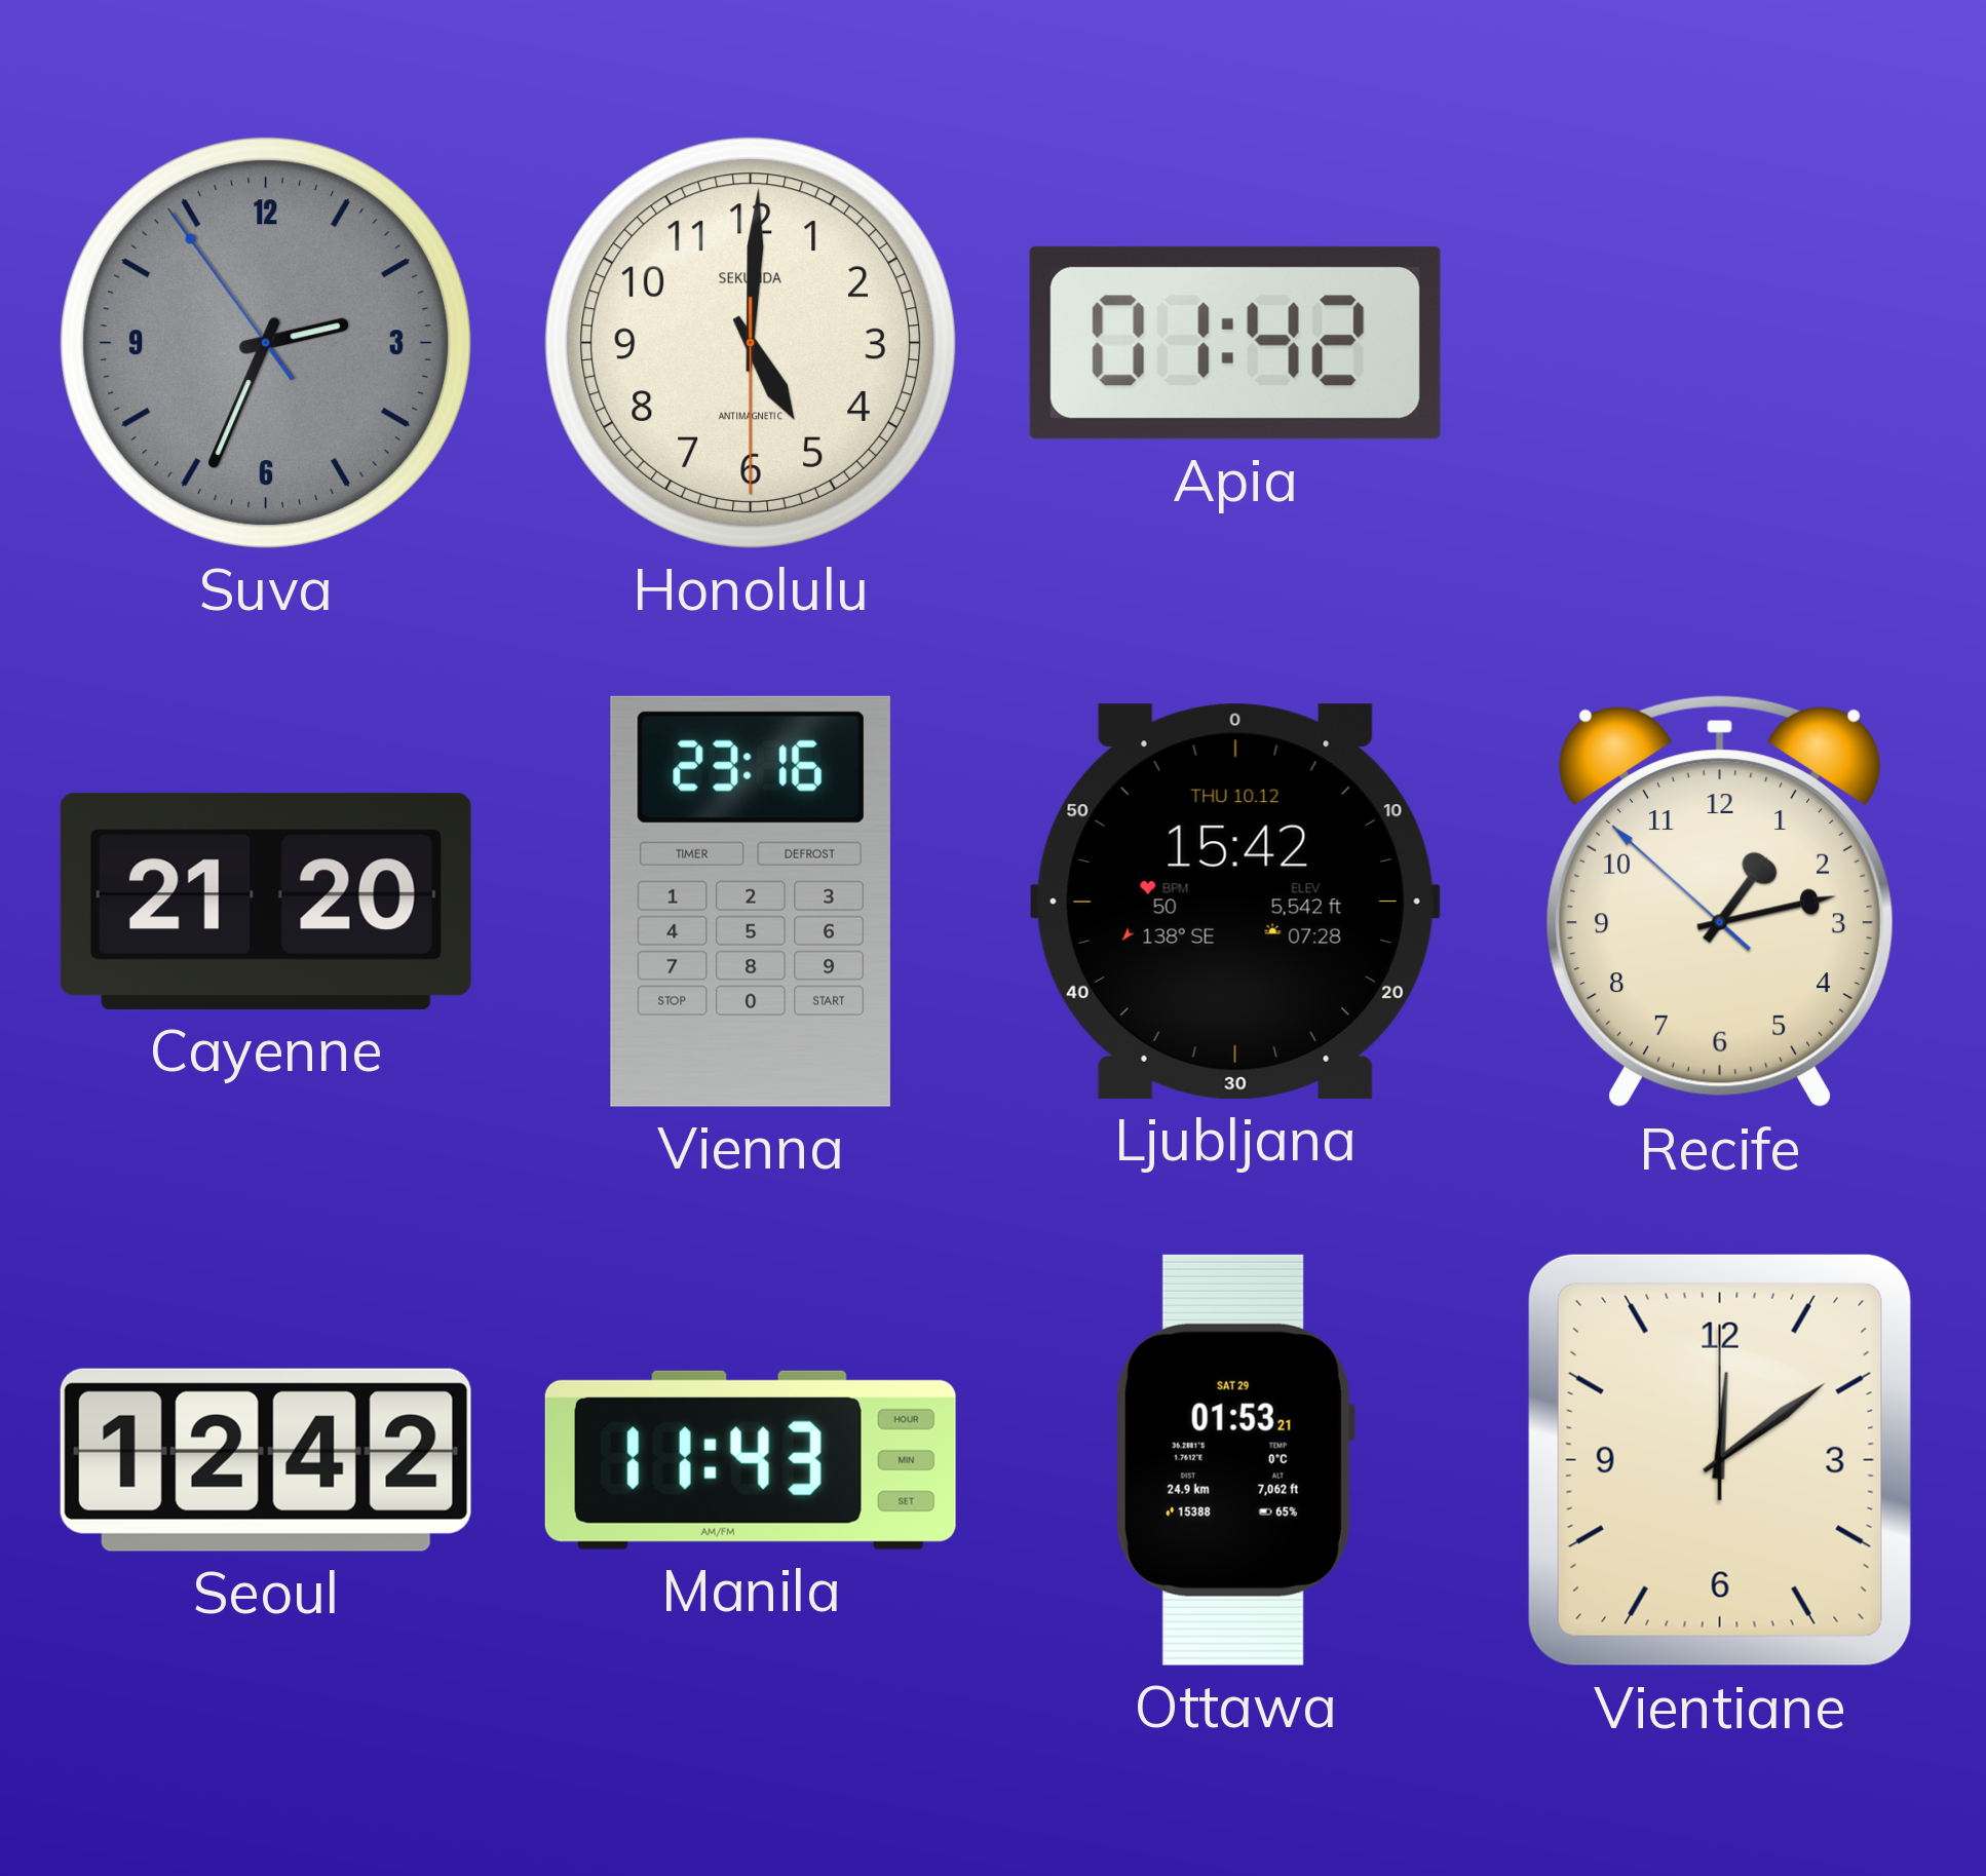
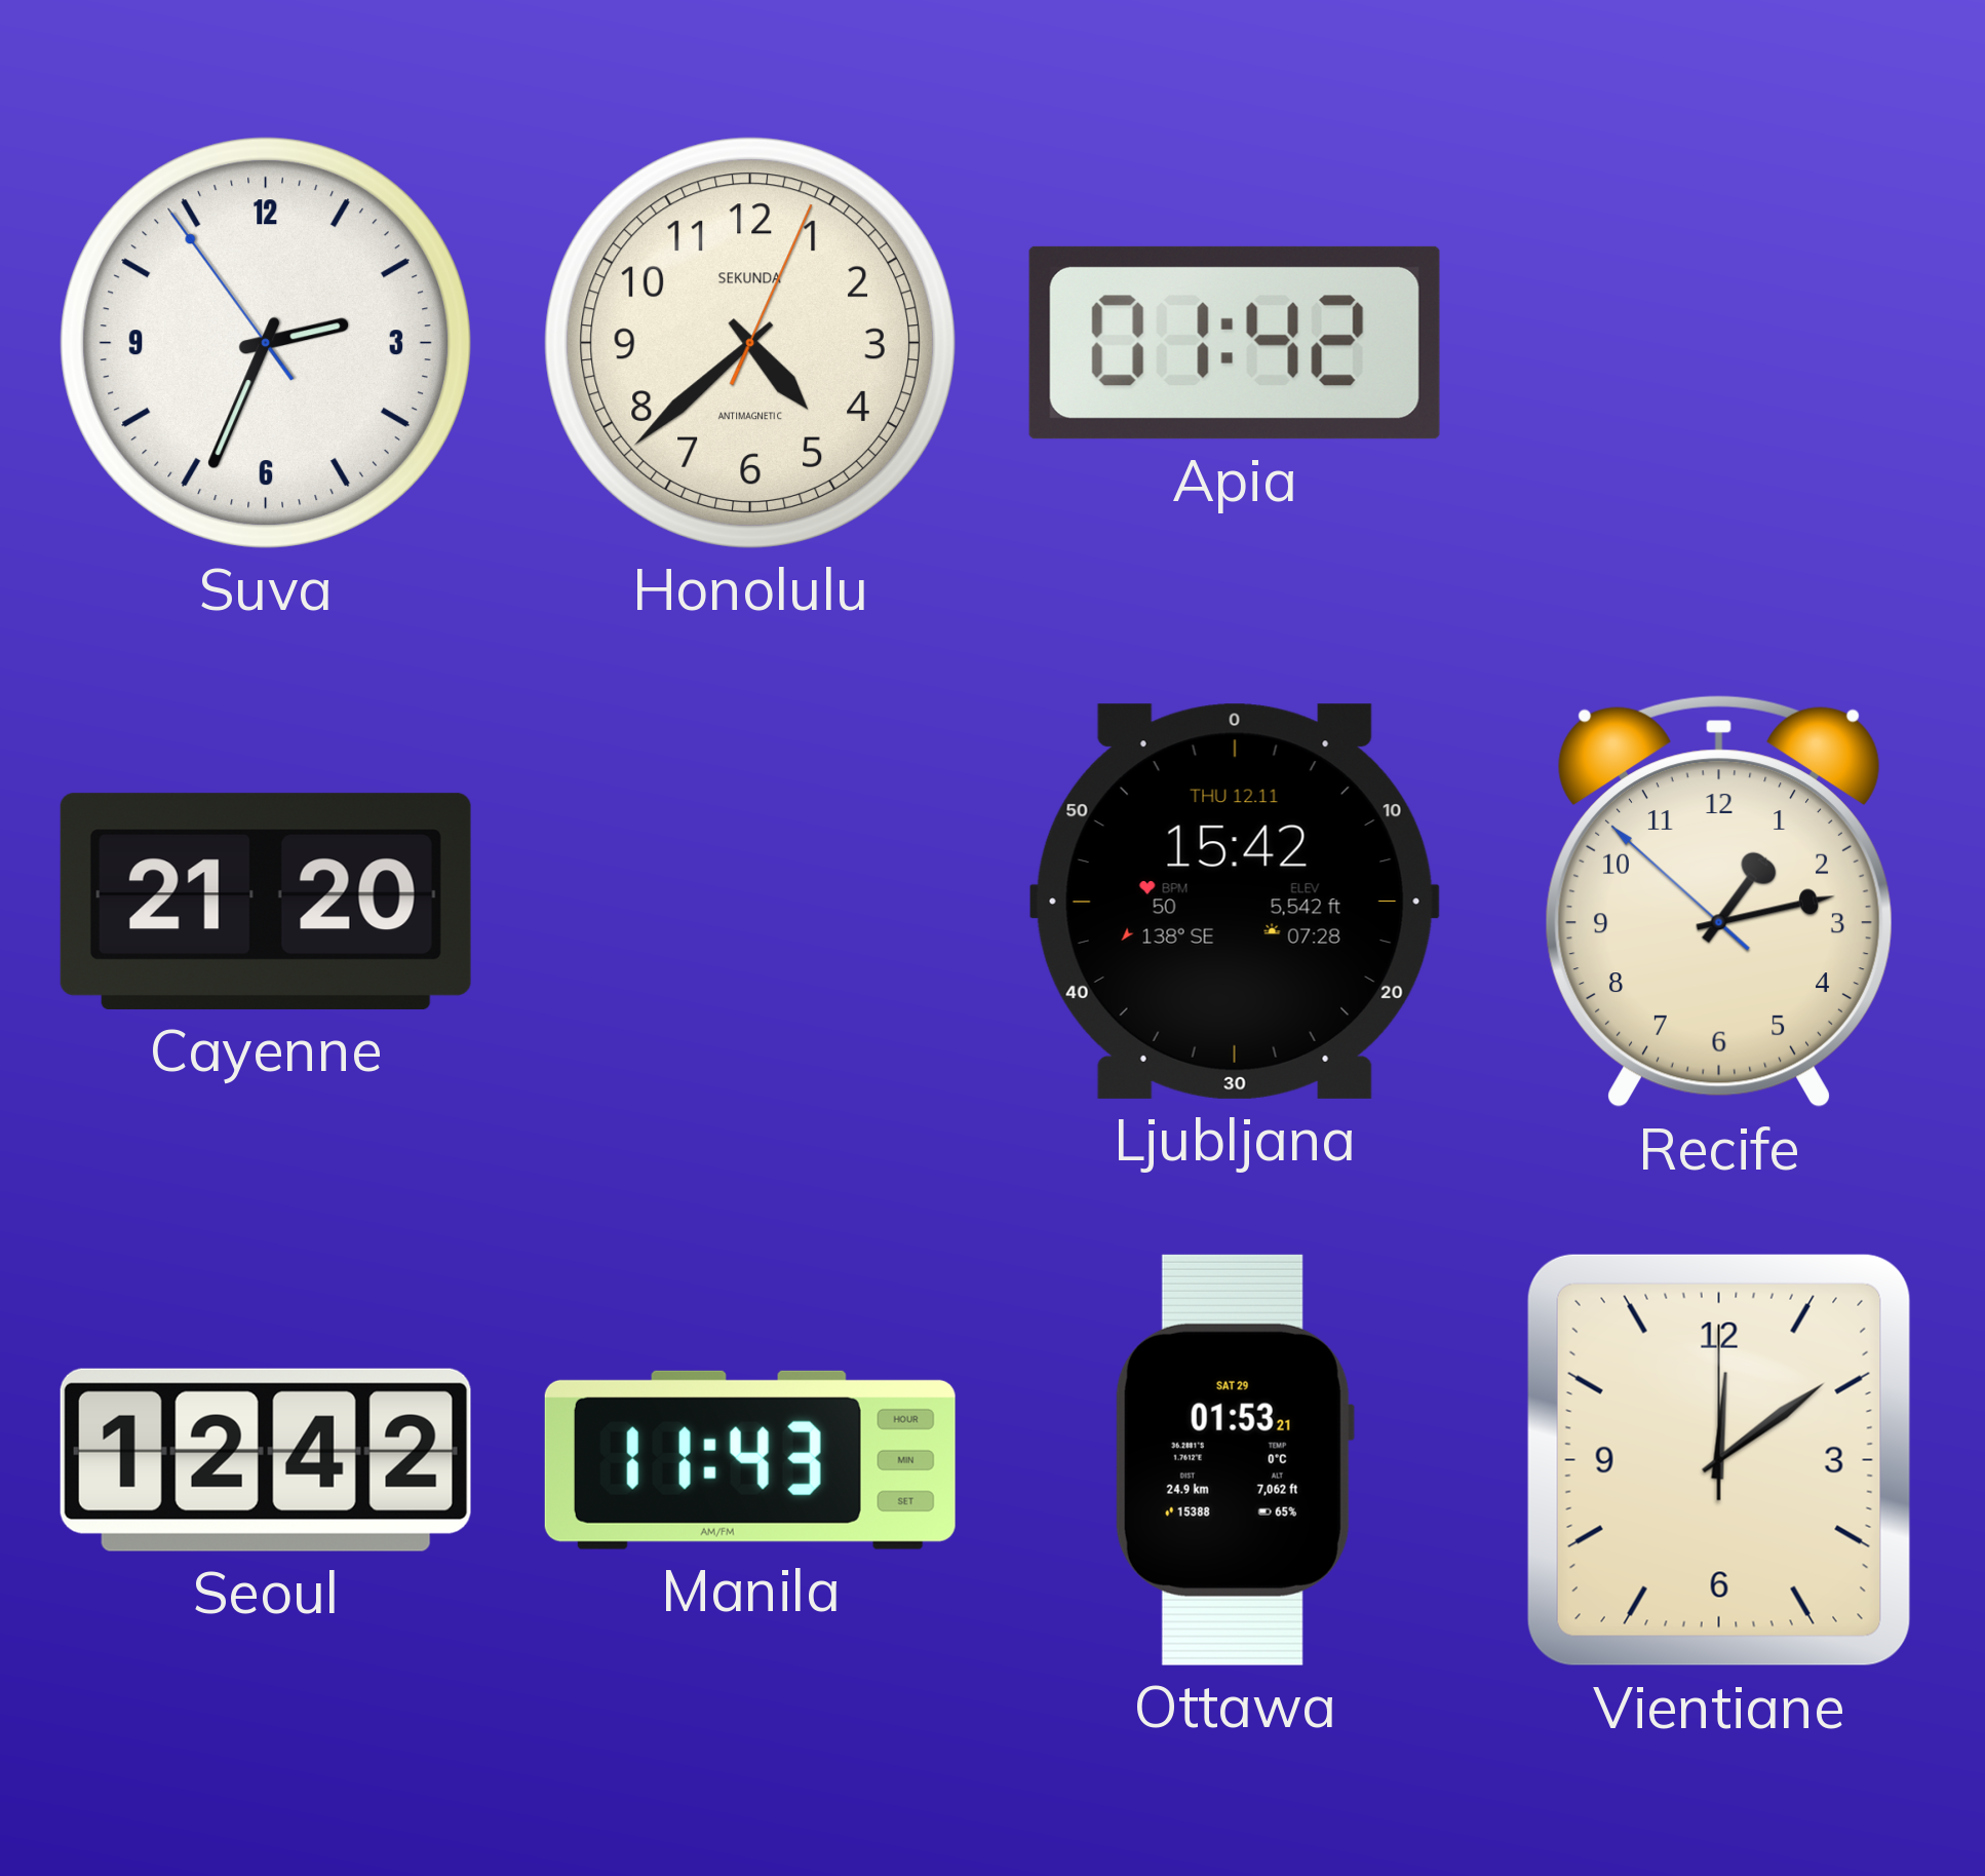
Suva dial: grey -> white (266, 343)
Honolulu: 5:00 -> 4:38 (750, 343)
Vienna: 23:16 -> none (751, 902)
Ljubljana date: THU 10.12 -> THU 12.11 (1235, 902)
